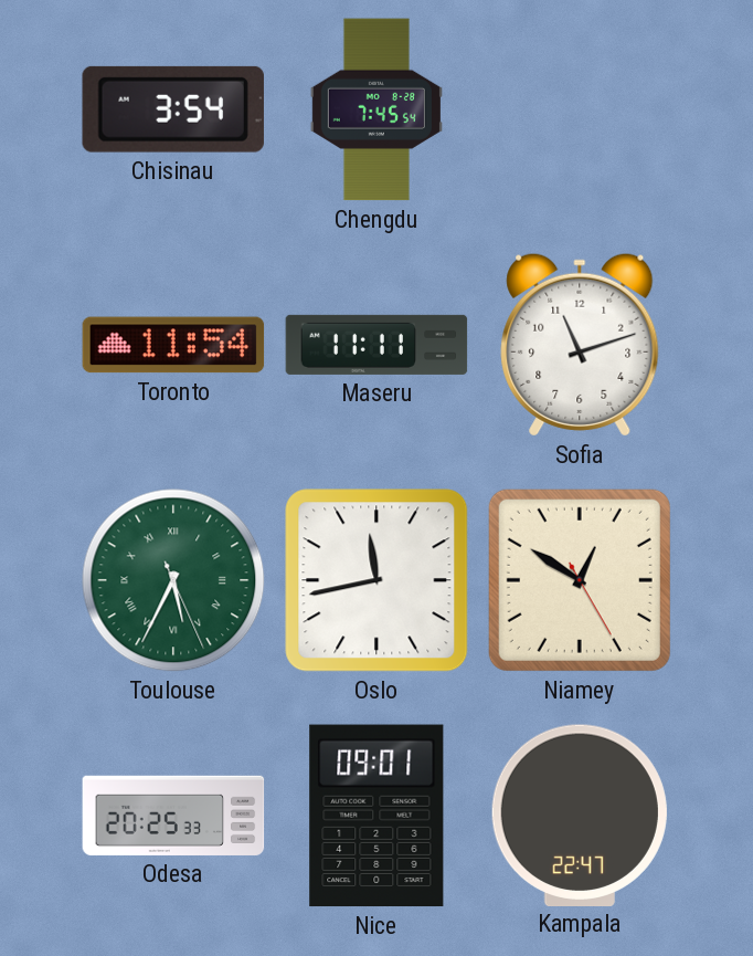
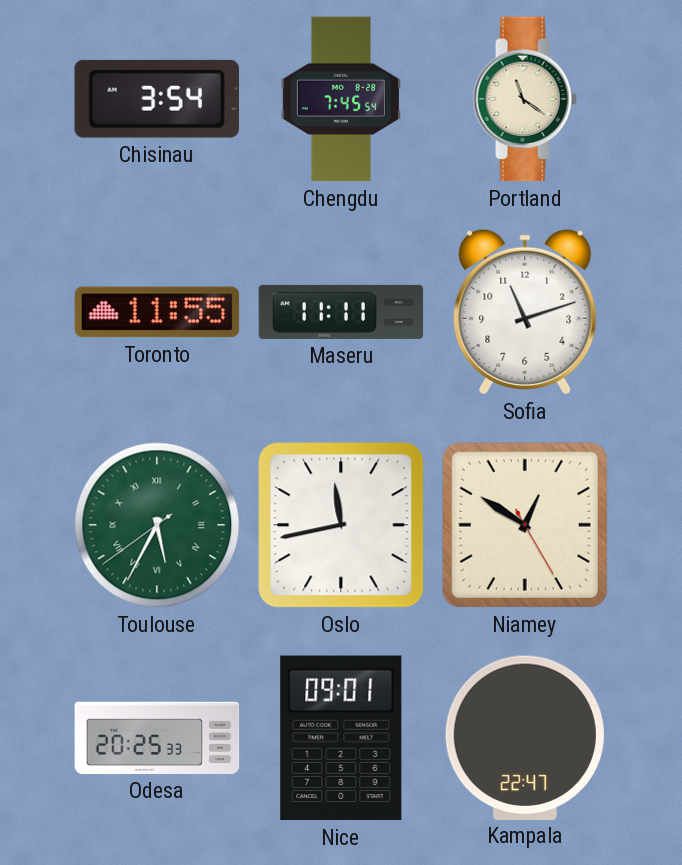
Portland: none -> 11:21 (525, 99)
Toronto: 11:54 -> 11:55 (157, 312)
Toulouse: 5:34:26 -> 5:34:39 (157, 525)
